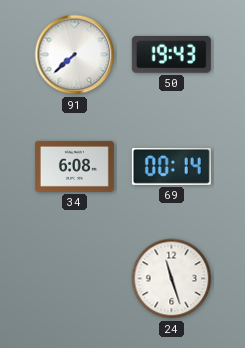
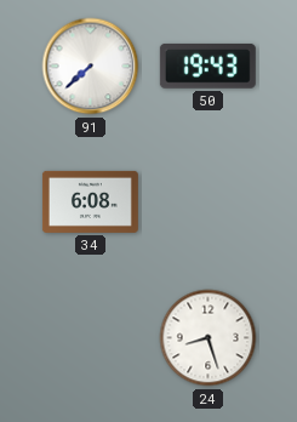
69: 00:14 -> none (171, 166)
24: 11:27 -> 8:27 (209, 338)
